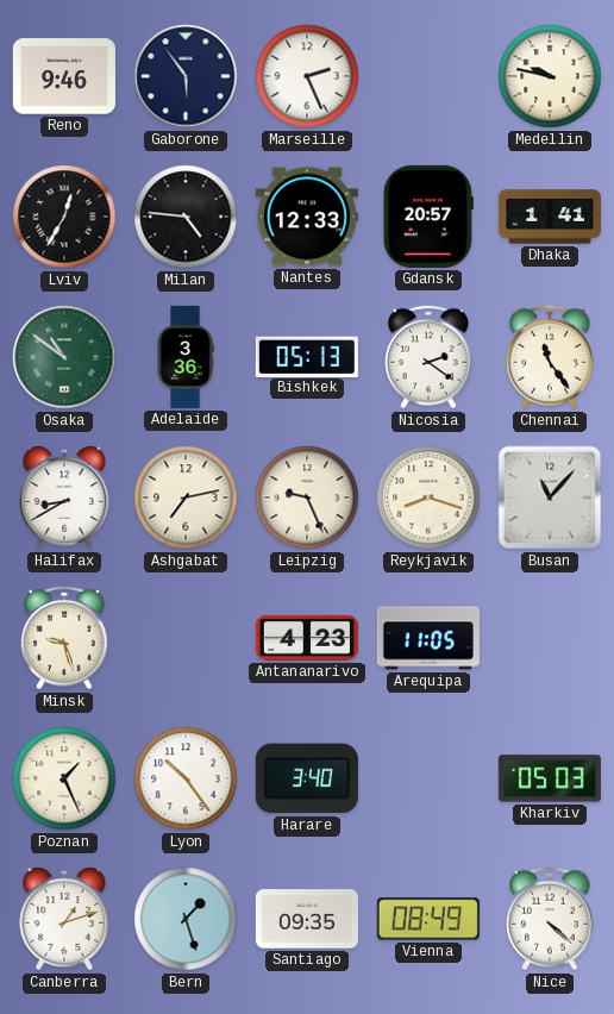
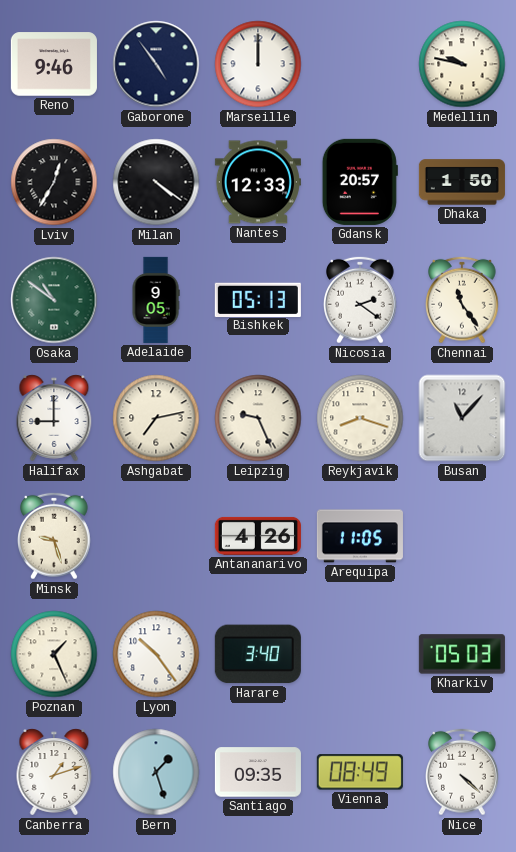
Gaborone: 5:54 -> 4:54 (156, 64)
Marseille: 2:26 -> 12:00 (258, 64)
Milan: 4:46 -> 4:21 (156, 182)
Dhaka: 1:41 -> 1:50 (462, 182)
Adelaide: 3:36 -> 9:05 (156, 300)
Halifax: 8:40 -> 9:00 (54, 418)
Antananarivo: 4:23 -> 4:26 (258, 536)
